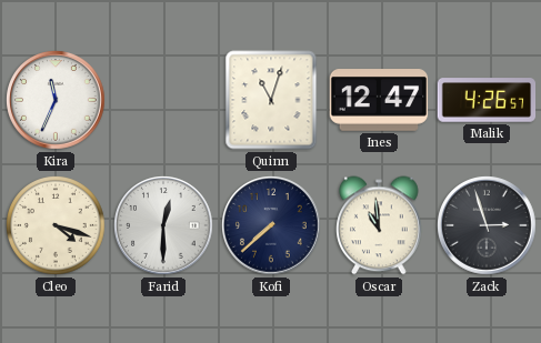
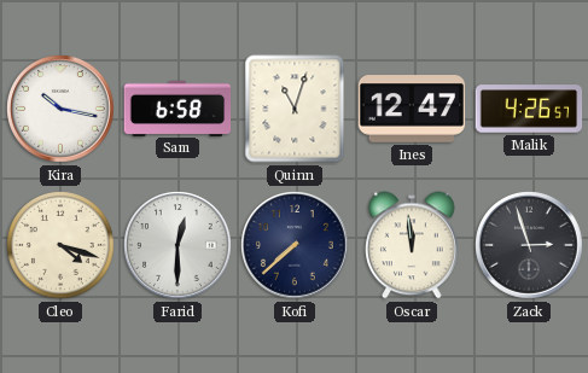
Kira: 11:34 -> 10:17 (60, 109)
Sam: none -> 6:58 (177, 107)
Oscar: 10:59 -> 11:59 (412, 245)
